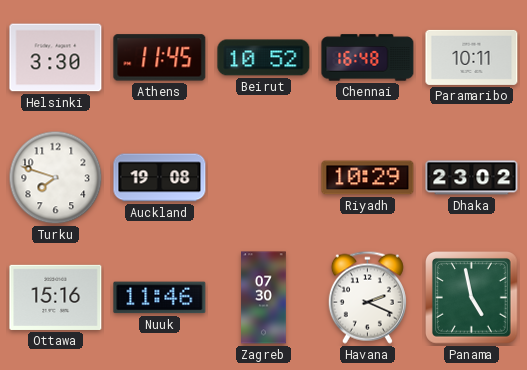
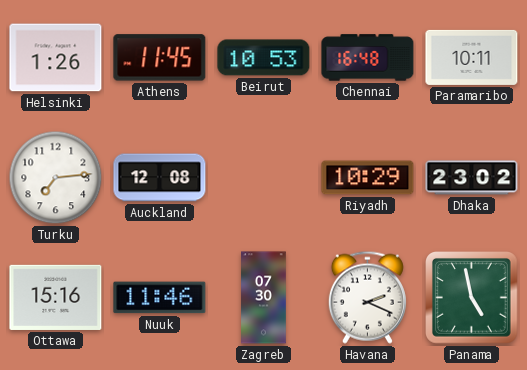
Helsinki: 3:30 -> 1:26 (56, 58)
Beirut: 10:52 -> 10:53 (264, 58)
Turku: 7:48 -> 7:14 (56, 178)
Auckland: 19:08 -> 12:08 (160, 178)
